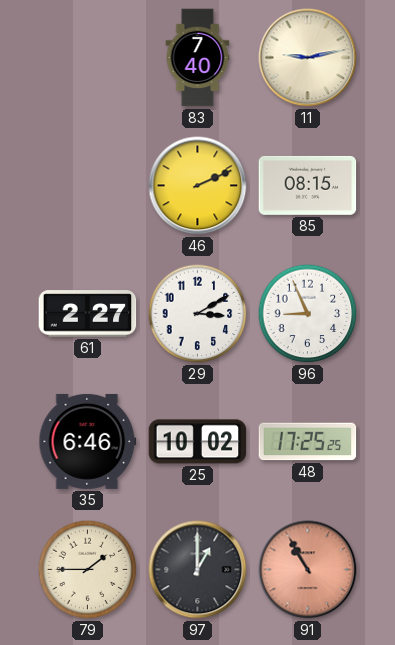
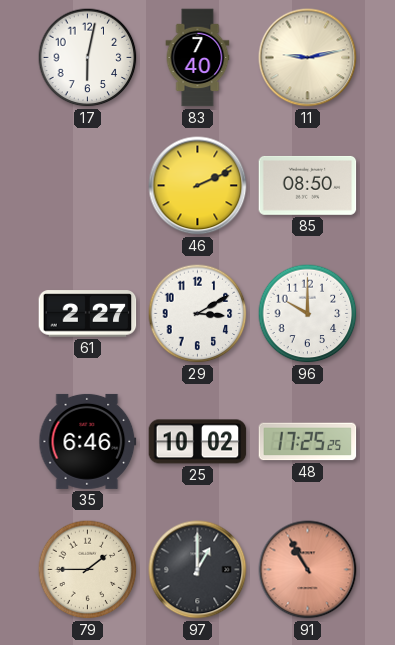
17: none -> 6:02 (88, 58)
85: 08:15 -> 08:50 (308, 185)
96: 8:56 -> 10:00 (308, 314)
